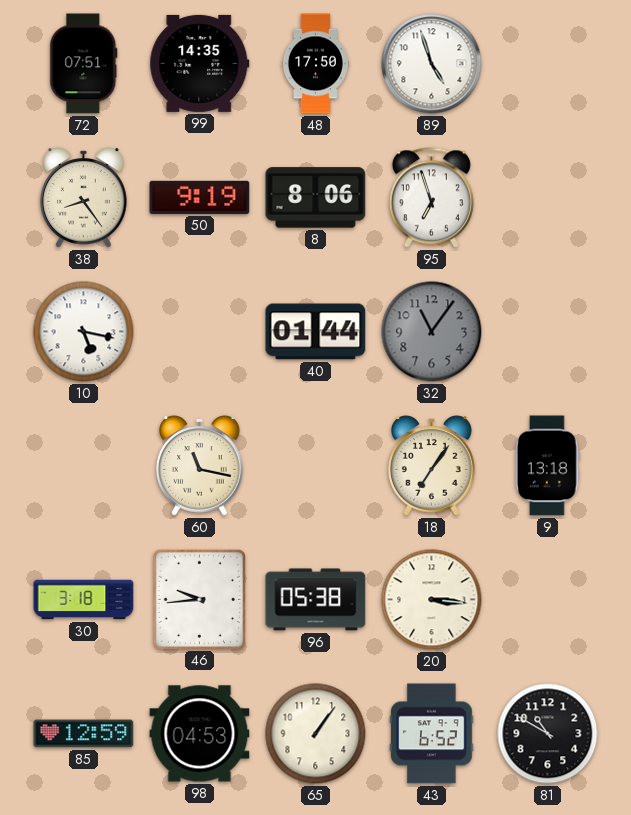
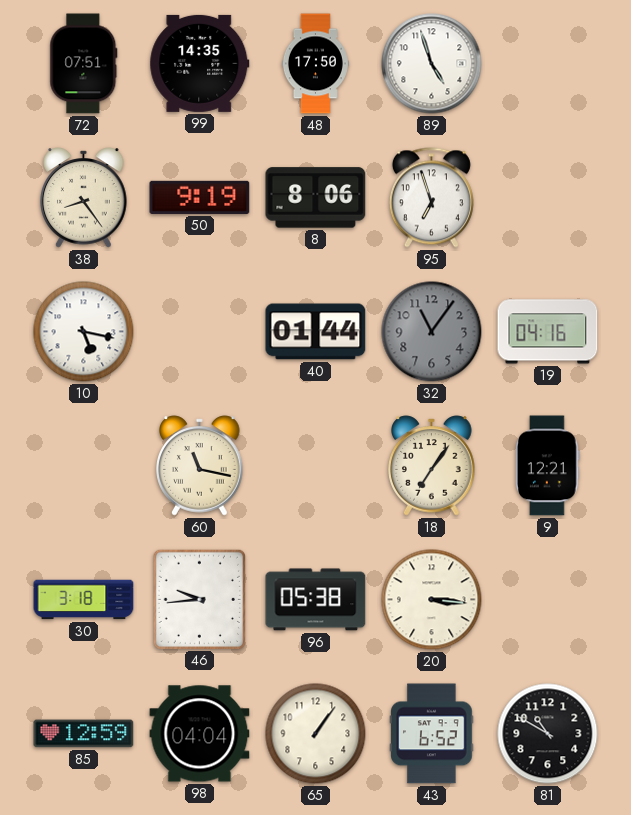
19: none -> 04:16 (548, 332)
9: 13:18 -> 12:21 (548, 466)
98: 04:53 -> 04:04 (200, 734)
